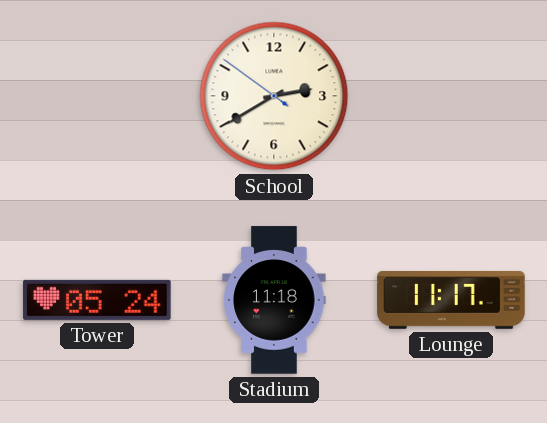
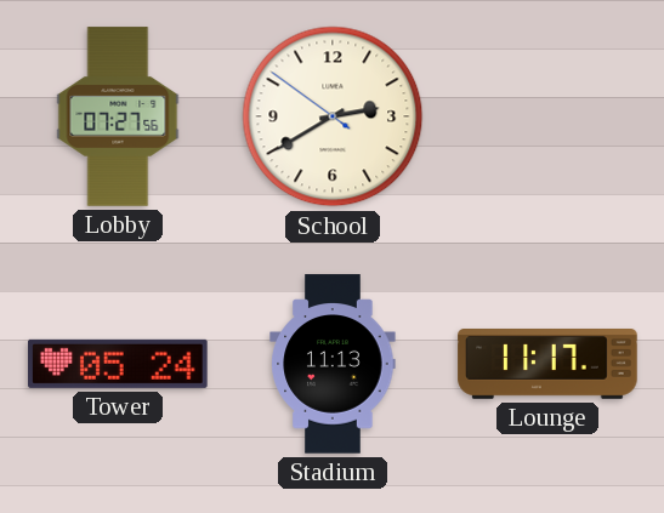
Lobby: none -> 07:27 (118, 116)
Stadium: 11:18 -> 11:13 (333, 364)
